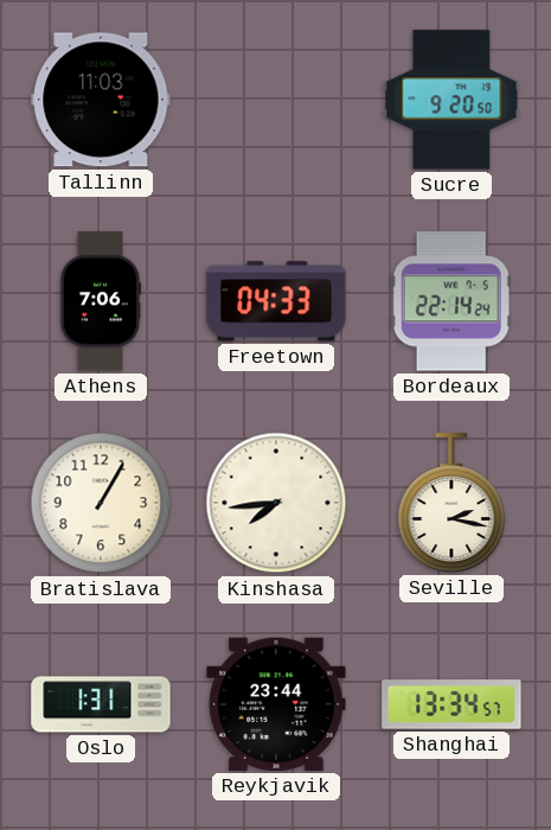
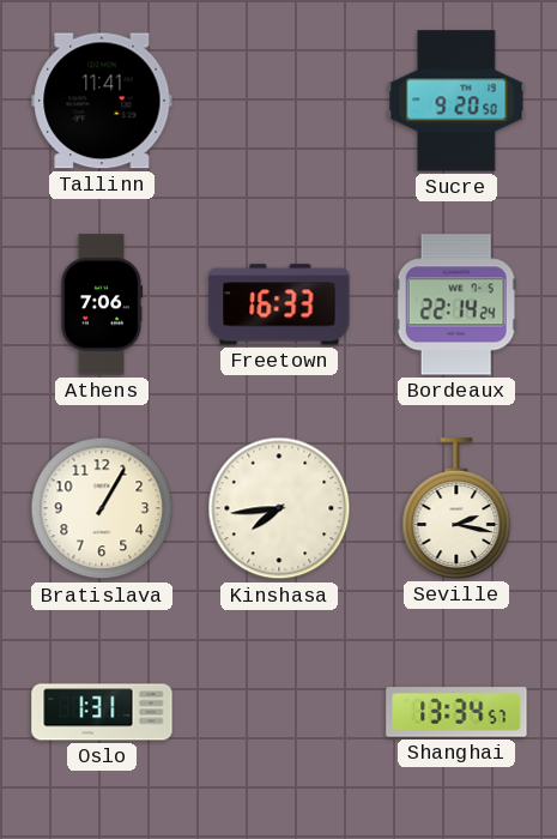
Tallinn: 11:03 -> 11:41 (102, 101)
Freetown: 04:33 -> 16:33 (279, 304)
Reykjavik: 23:44 -> none (276, 704)
